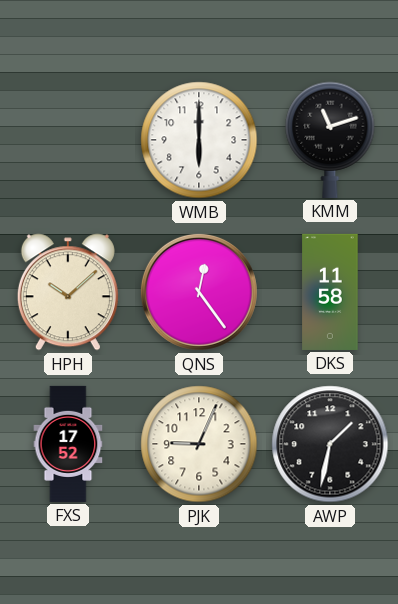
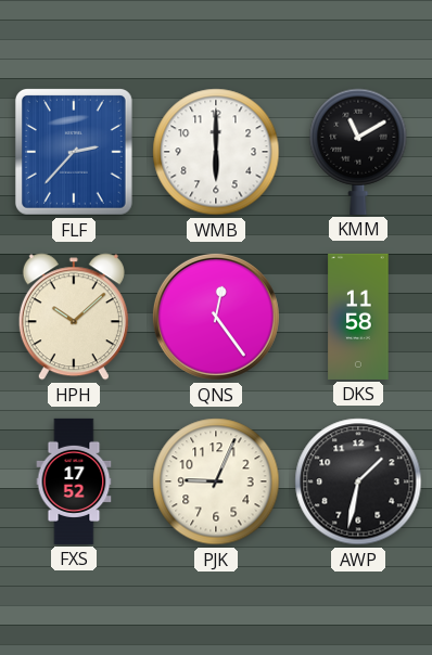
FLF: none -> 2:37 (74, 152)
KMM: 11:12 -> 11:10 (358, 152)
